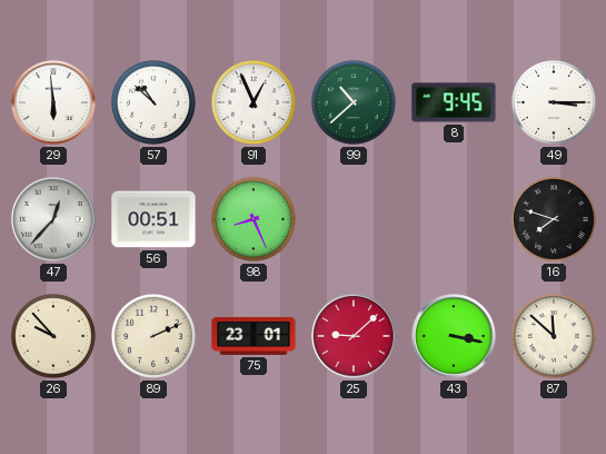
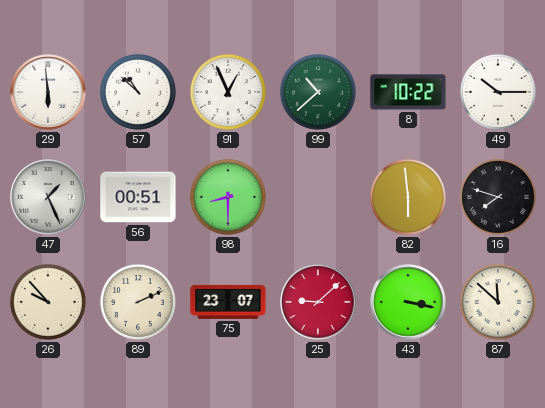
8: 9:45 -> 10:22 (408, 92)
49: 3:15 -> 10:15 (498, 92)
47: 12:37 -> 1:26 (48, 197)
98: 8:26 -> 8:30 (228, 197)
82: none -> 5:59 (408, 197)
75: 23:01 -> 23:07 (228, 302)
